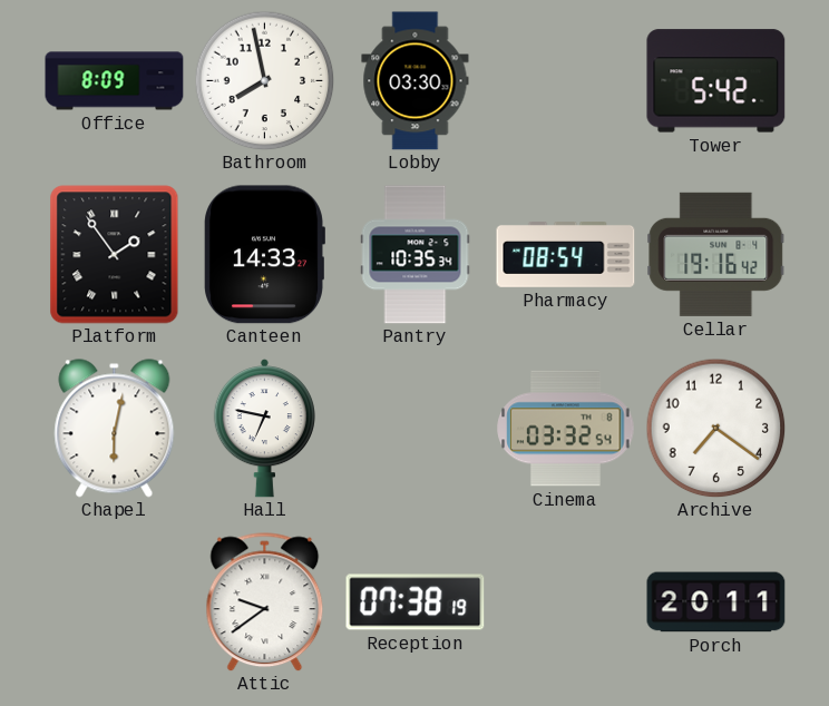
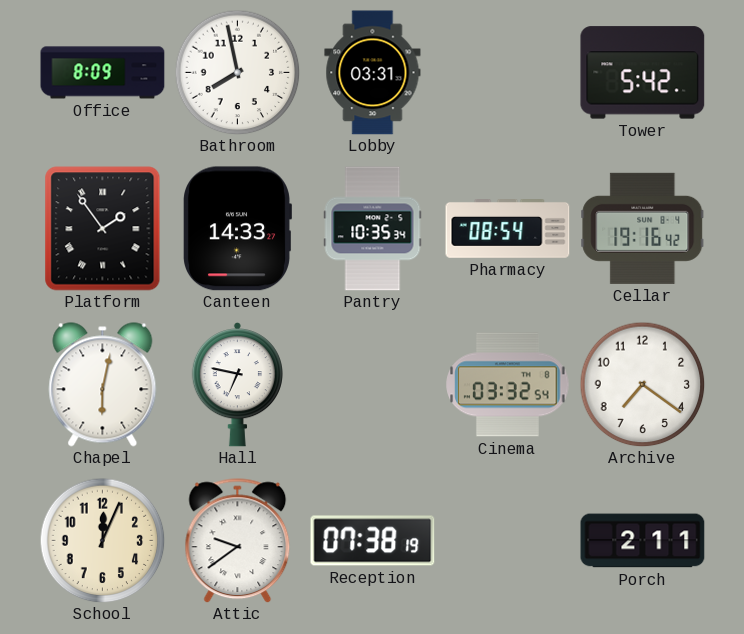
Lobby: 03:30 -> 03:31 (373, 73)
School: none -> 12:04 (102, 540)
Porch: 20:11 -> 2:11 (643, 541)
